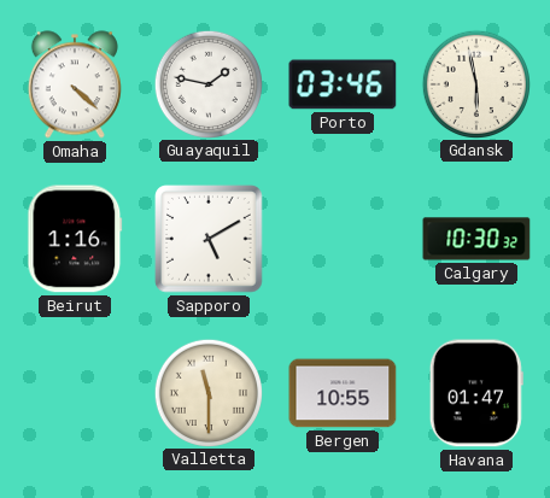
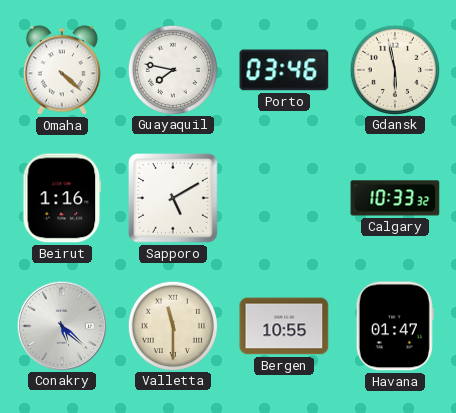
Guayaquil: 1:47 -> 7:47 (172, 69)
Calgary: 10:30 -> 10:33 (395, 198)
Conakry: none -> 5:22 (61, 325)
